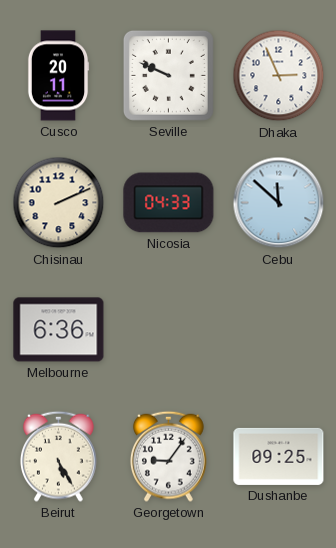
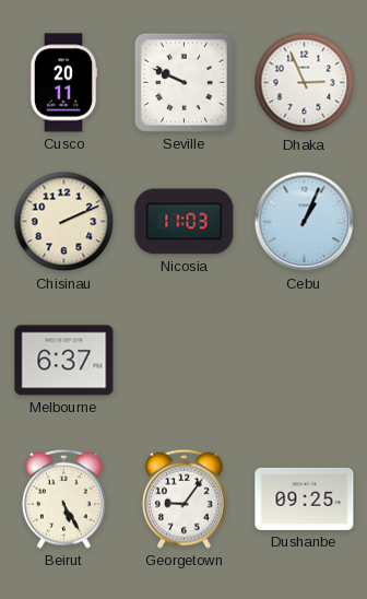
Nicosia: 04:33 -> 11:03 (185, 222)
Cebu: 11:52 -> 1:04 (305, 222)
Melbourne: 6:36 -> 6:37 (64, 361)
